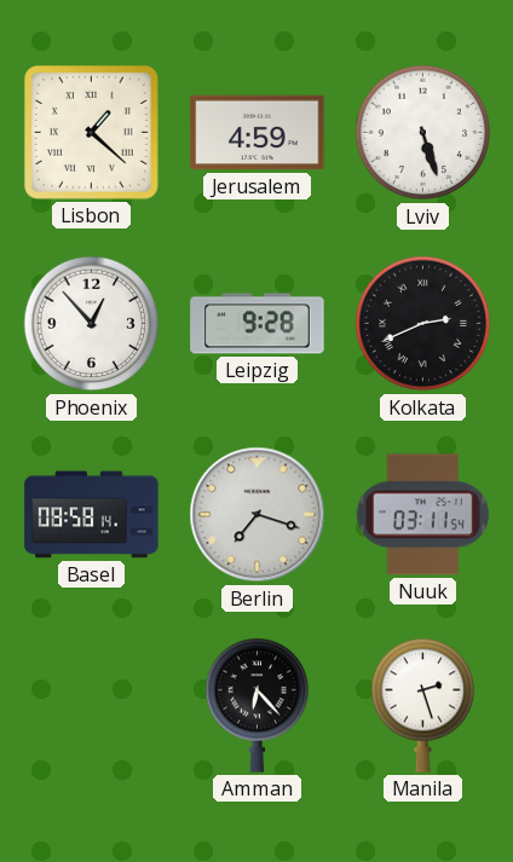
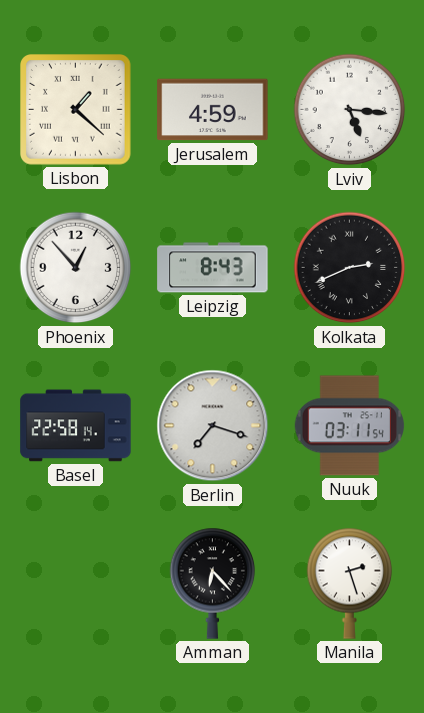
Lviv: 5:27 -> 5:16 (350, 110)
Leipzig: 9:28 -> 8:43 (213, 268)
Basel: 08:58 -> 22:58 (76, 426)
